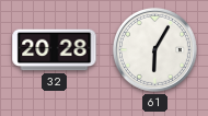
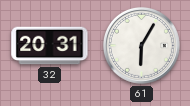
32: 20:28 -> 20:31 (50, 46)
